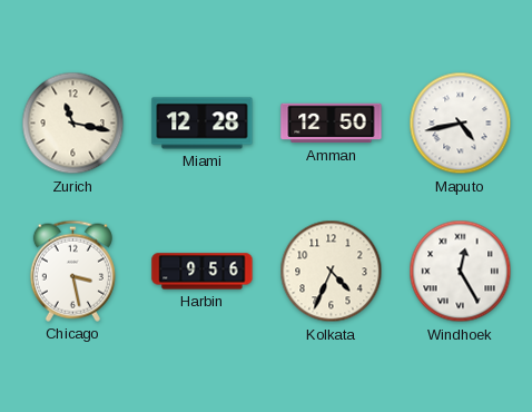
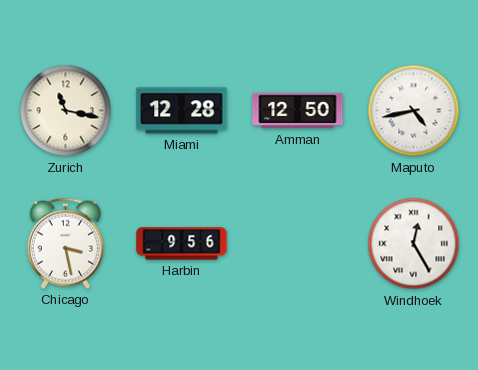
Kolkata: 4:34 -> none (332, 272)
